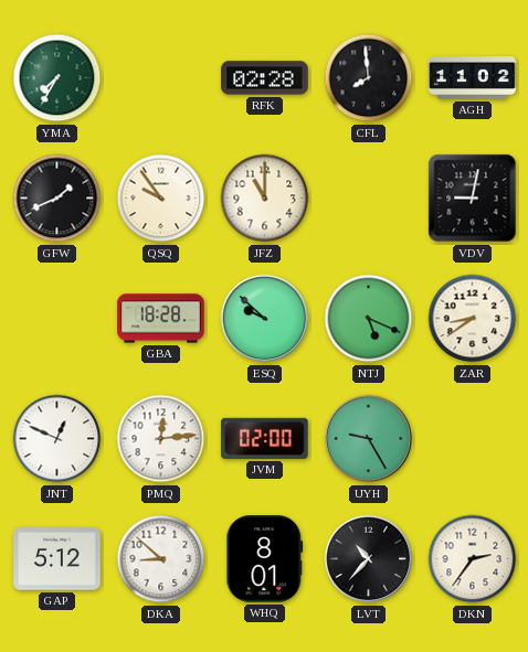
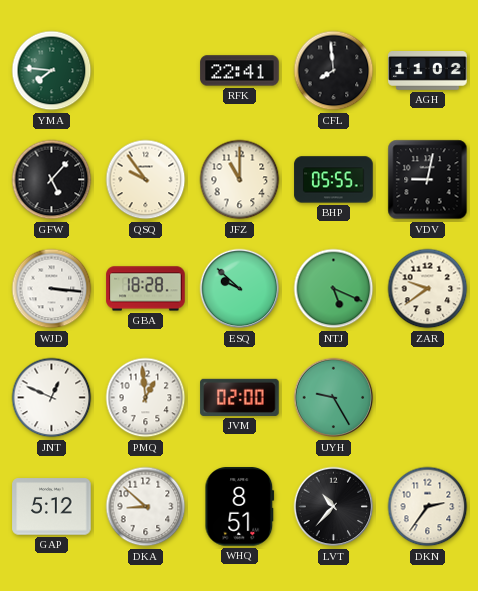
YMA: 7:35 -> 7:46 (52, 71)
RFK: 02:28 -> 22:41 (240, 71)
GFW: 1:41 -> 5:07 (52, 180)
BHP: none -> 05:55 (334, 180)
WJD: none -> 3:16 (52, 289)
ZAR: 8:39 -> 9:39 (428, 289)
PMQ: 12:14 -> 12:59 (146, 398)
WHQ: 8:01 -> 8:51 (240, 507)
